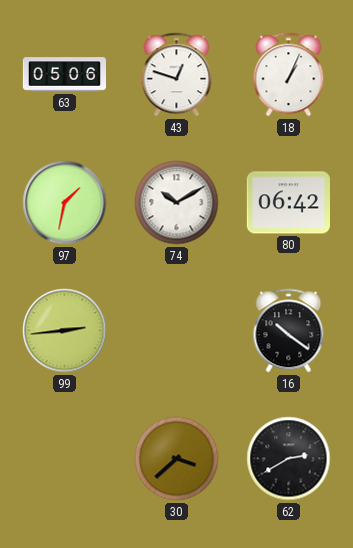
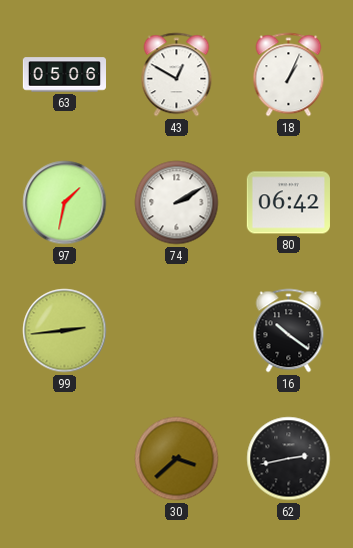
43: 12:48 -> 12:50 (177, 75)
74: 10:10 -> 2:10 (177, 203)
62: 2:40 -> 2:43 (289, 459)
